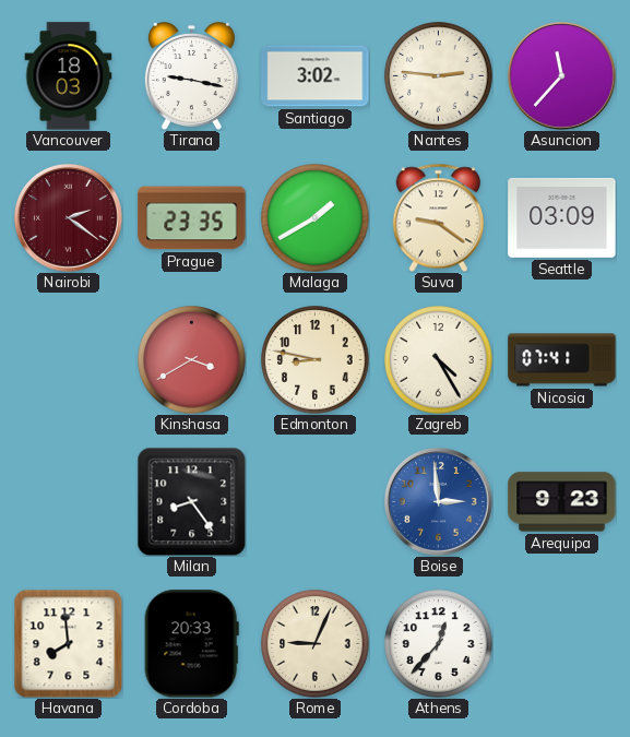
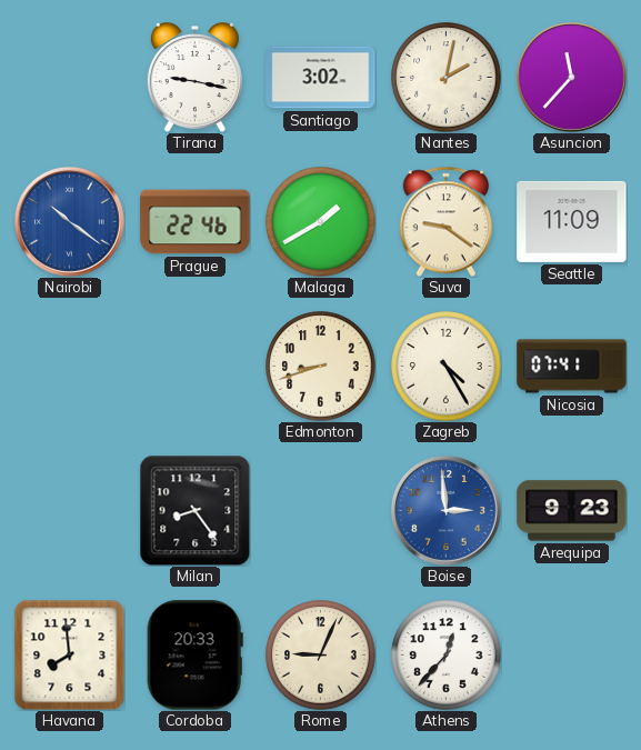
Vancouver: 18:03 -> none (69, 76)
Nantes: 2:46 -> 2:02 (447, 78)
Nairobi: 2:21 -> 10:21 (69, 221)
Nairobi dial: burgundy -> blue (69, 221)
Prague: 23:35 -> 22:46 (196, 222)
Seattle: 03:09 -> 11:09 (572, 221)
Kinshasa: 3:40 -> none (192, 360)
Edmonton: 8:47 -> 8:42 (321, 367)
